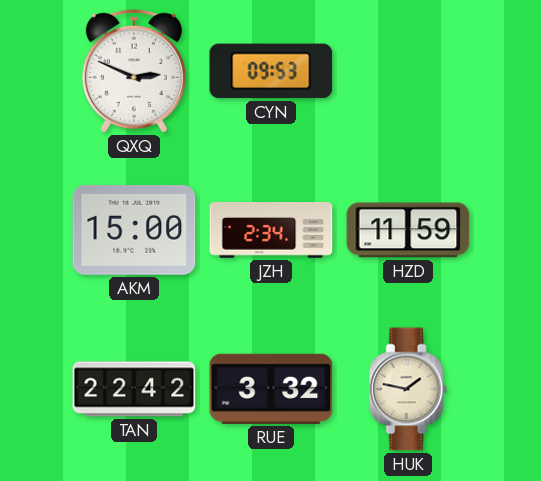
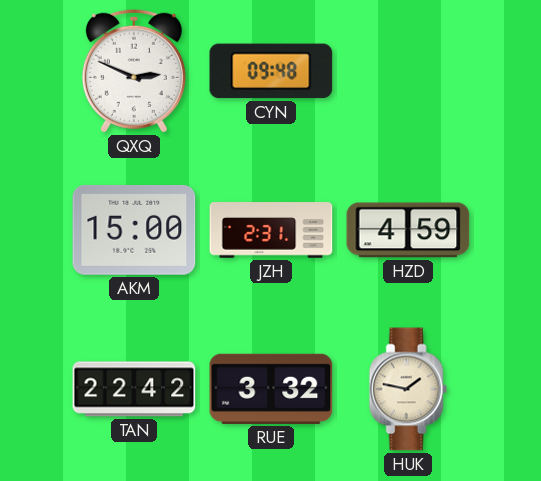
CYN: 09:53 -> 09:48 (271, 71)
JZH: 2:34 -> 2:31 (271, 230)
HZD: 11:59 -> 4:59 (408, 230)
